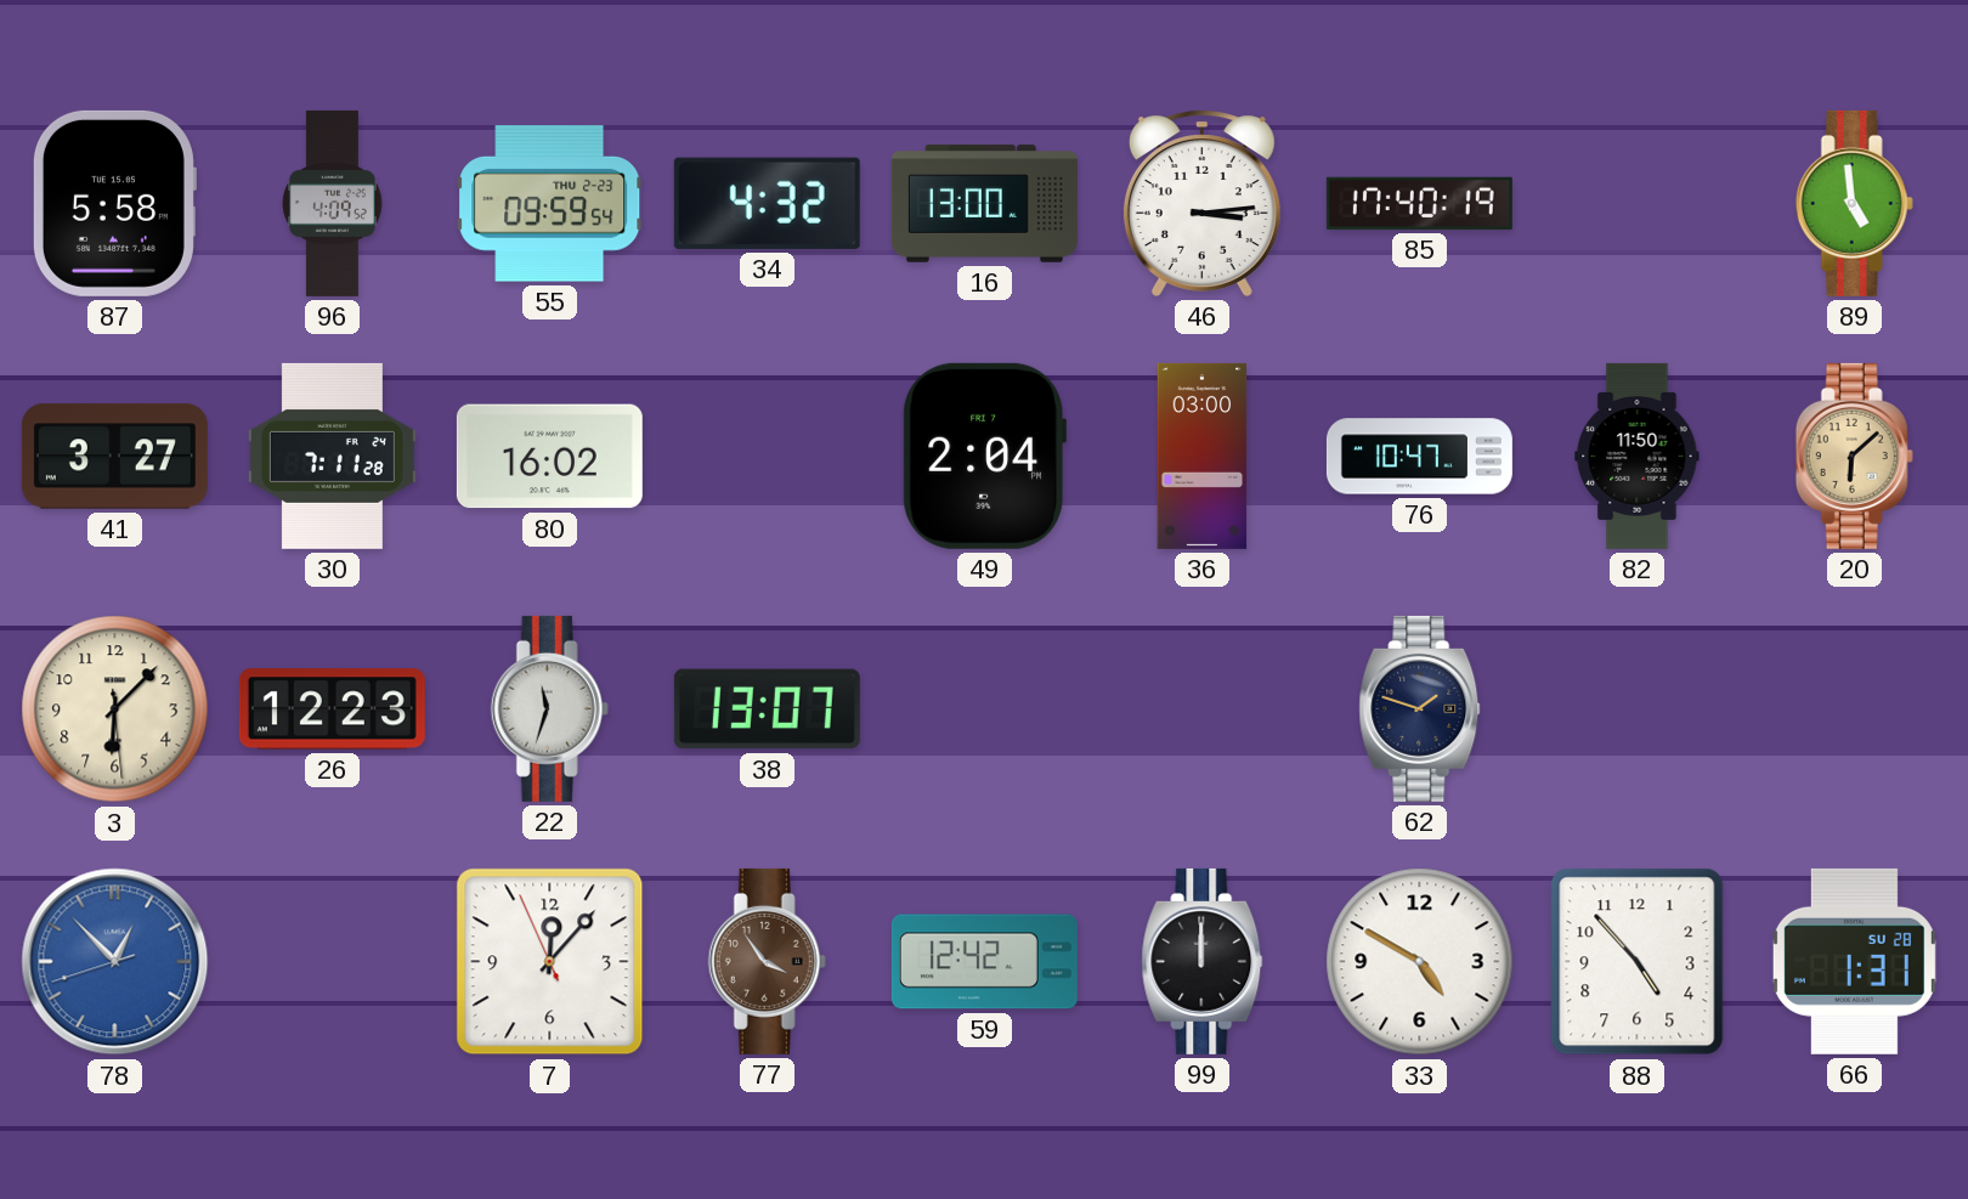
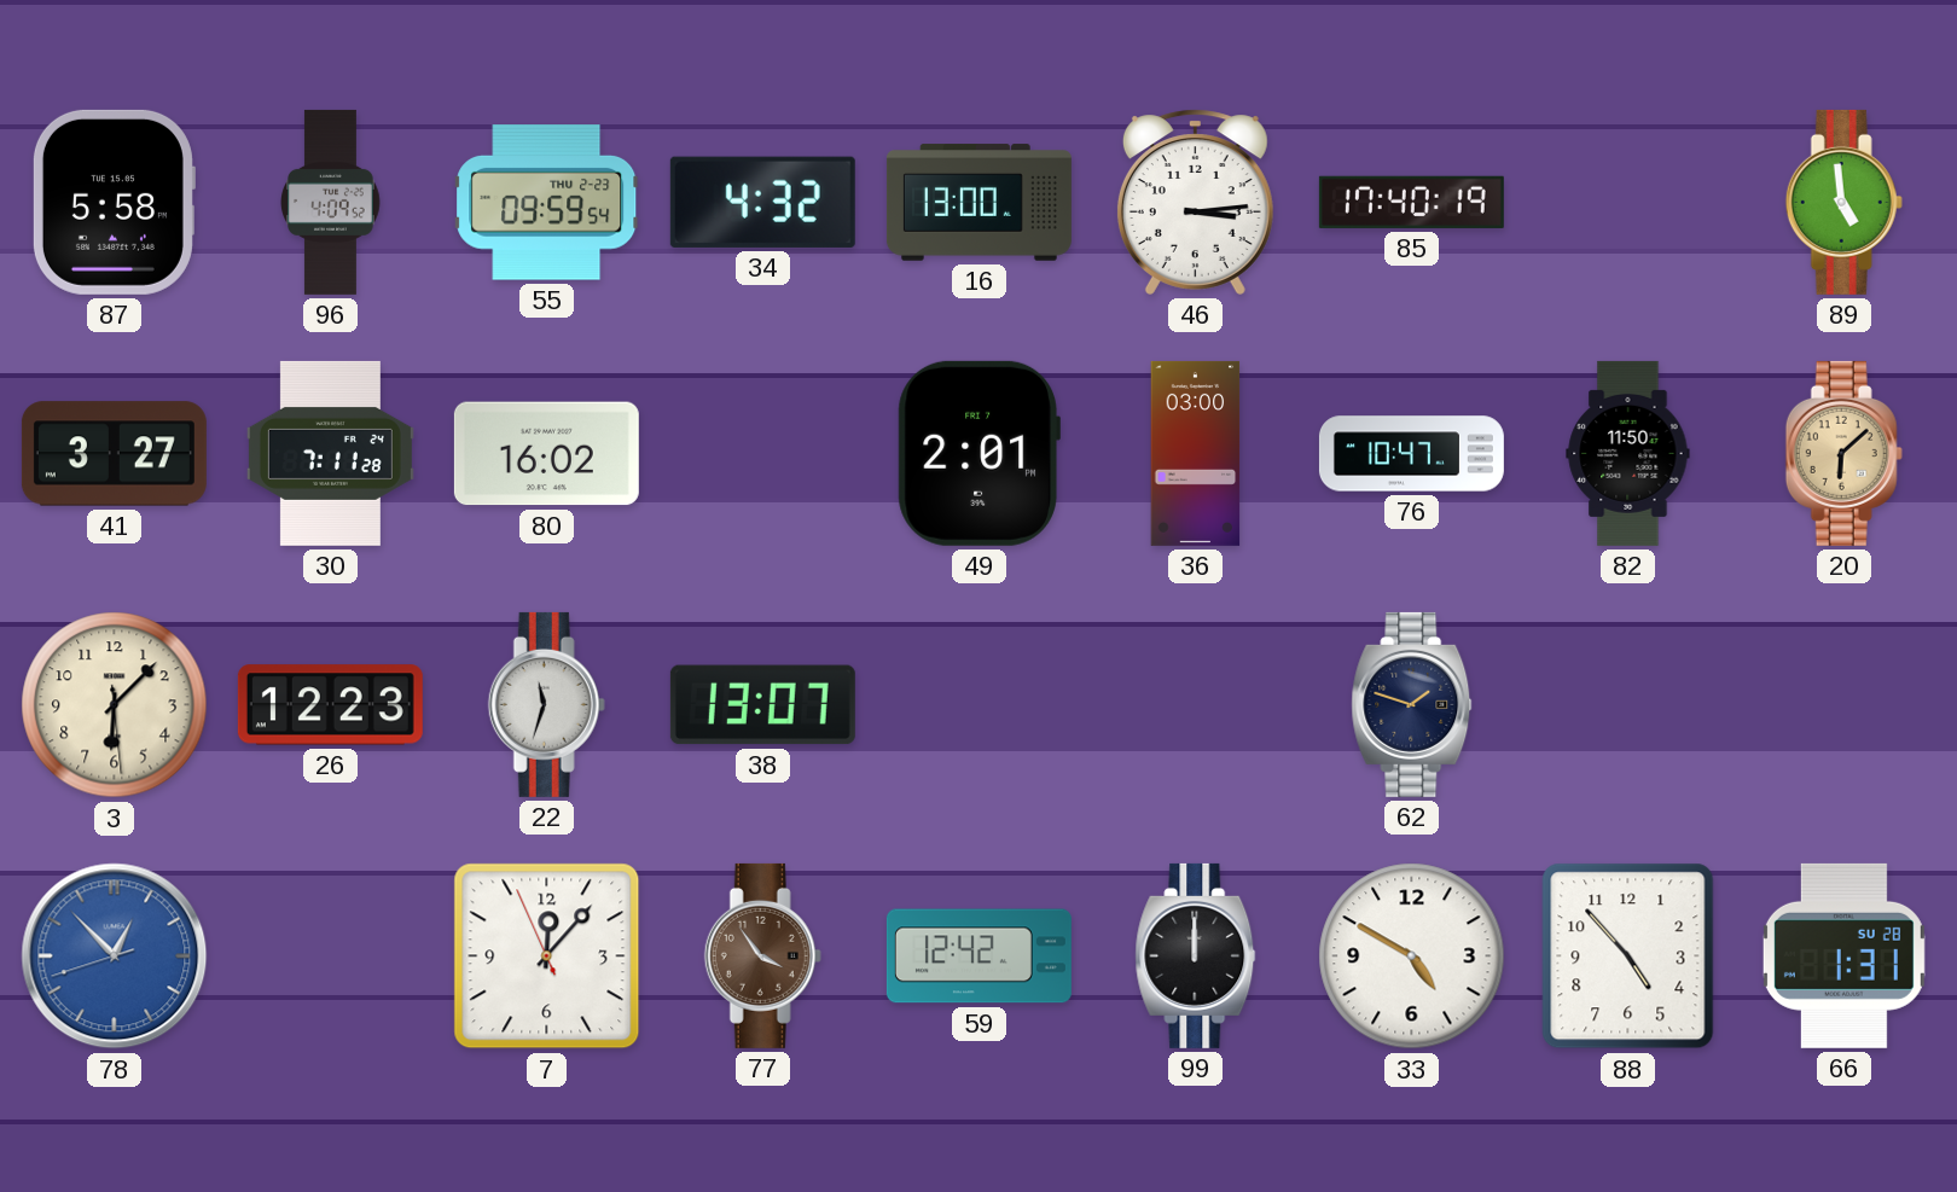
49: 2:04 -> 2:01 (978, 453)
